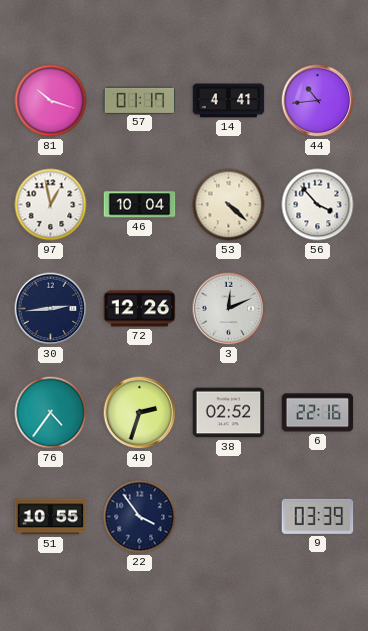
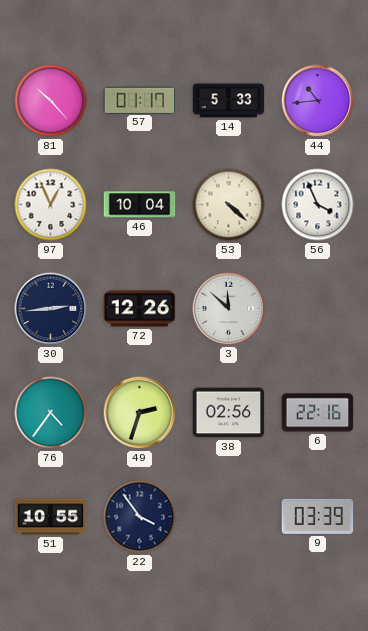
81: 10:18 -> 10:23 (51, 101)
14: 4:41 -> 5:33 (229, 101)
97: 12:58 -> 12:56 (51, 205)
56: 3:53 -> 3:56 (318, 205)
3: 12:11 -> 11:52 (229, 309)
38: 02:52 -> 02:56 (229, 413)
